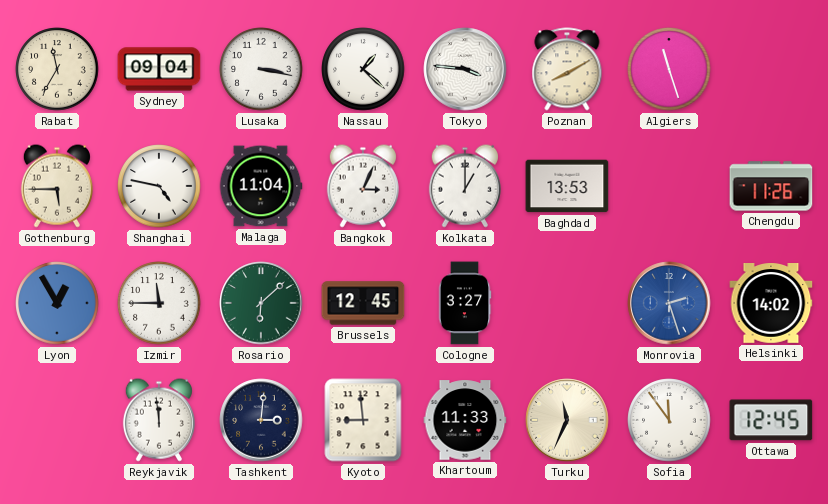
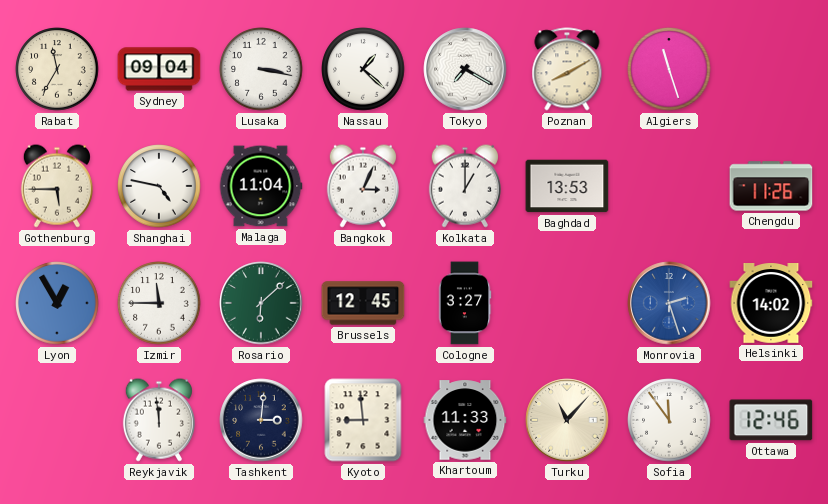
Tokyo: 3:46 -> 7:20 (465, 69)
Turku: 11:34 -> 11:07 (567, 420)
Ottawa: 12:45 -> 12:46 (771, 420)
